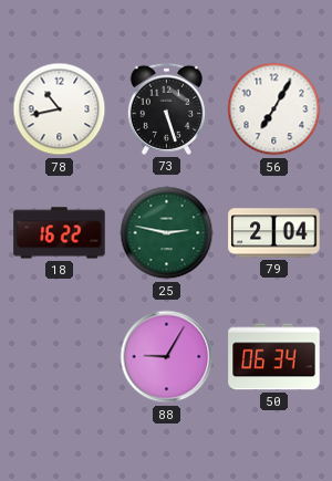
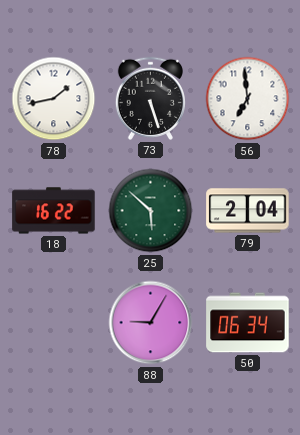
78: 10:43 -> 1:43 (54, 99)
56: 7:05 -> 6:59 (248, 99)
25: 2:47 -> 5:52 (151, 211)
